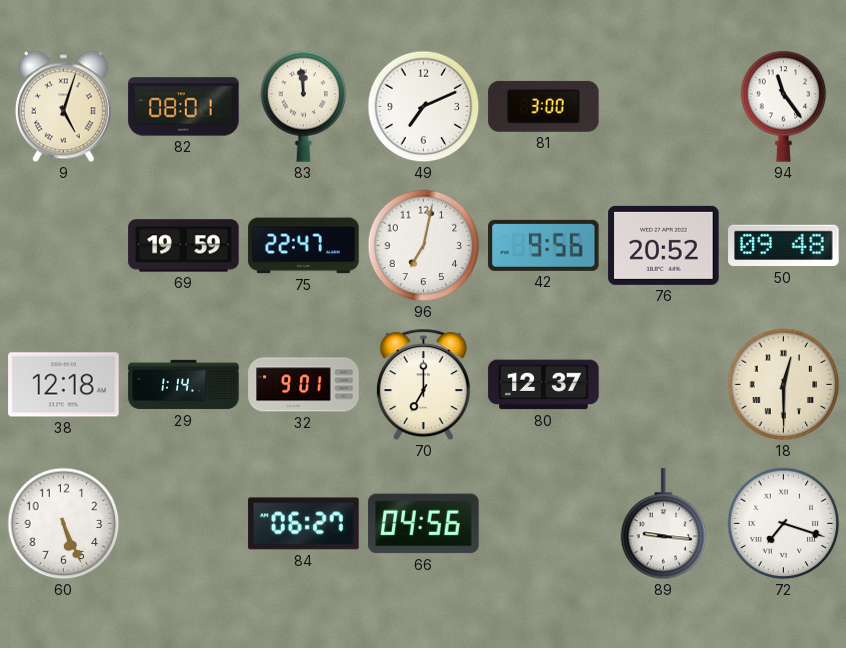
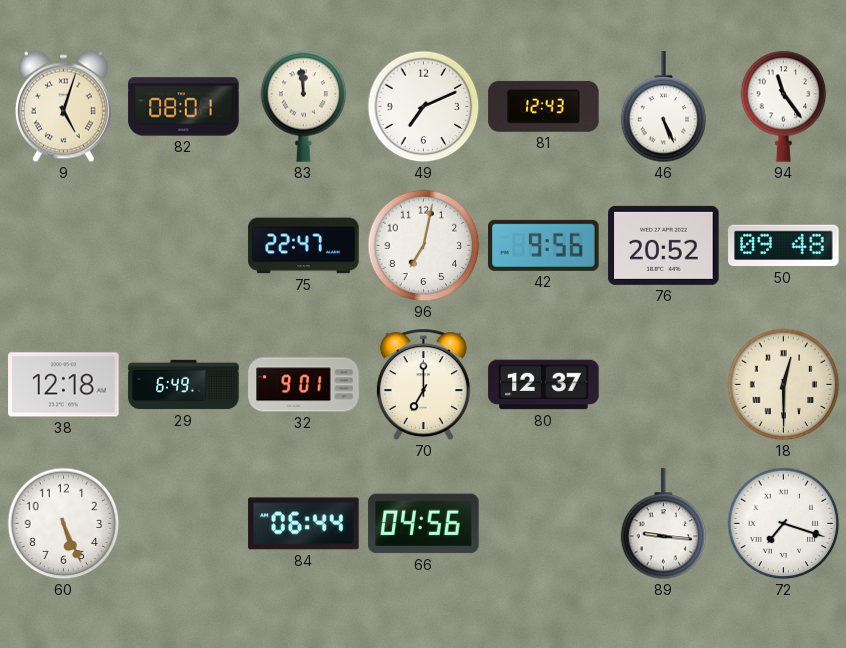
81: 3:00 -> 12:43 (544, 106)
46: none -> 5:26 (664, 107)
69: 19:59 -> none (184, 246)
29: 1:14 -> 6:49 (184, 385)
84: 06:27 -> 06:44 (304, 524)
